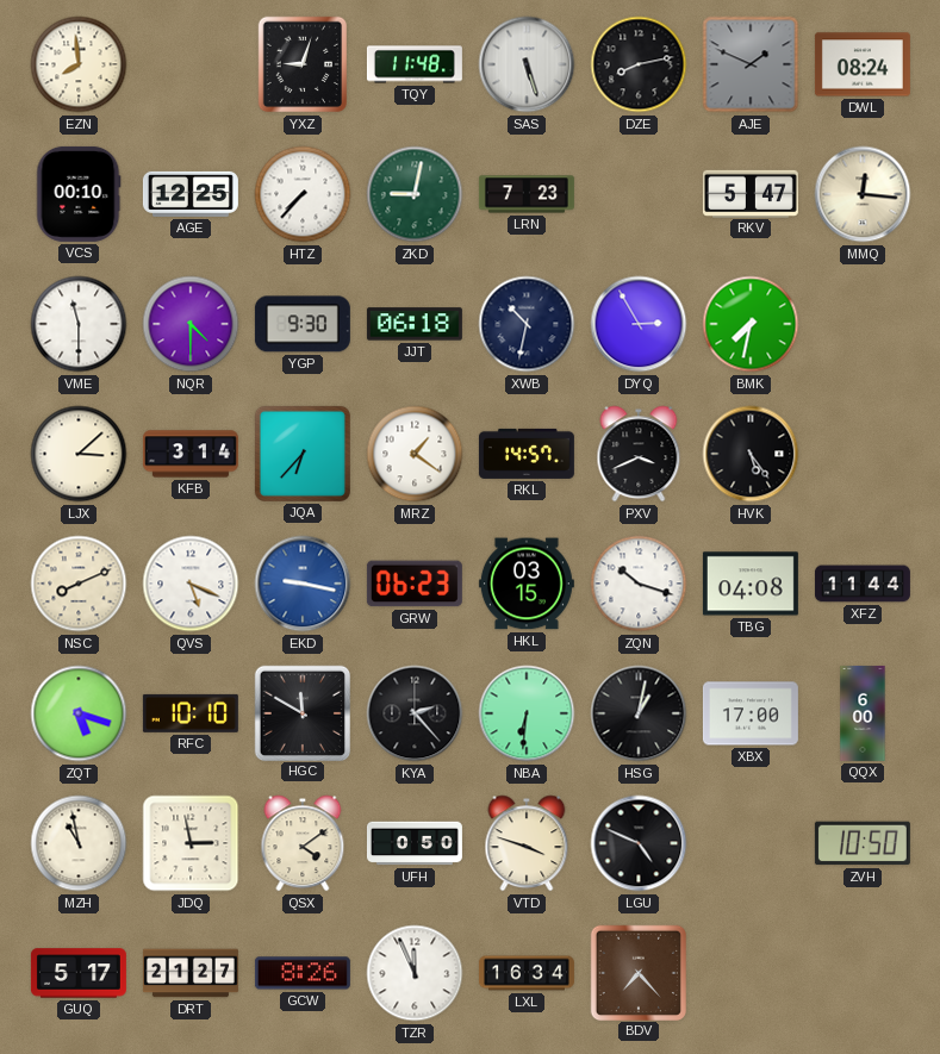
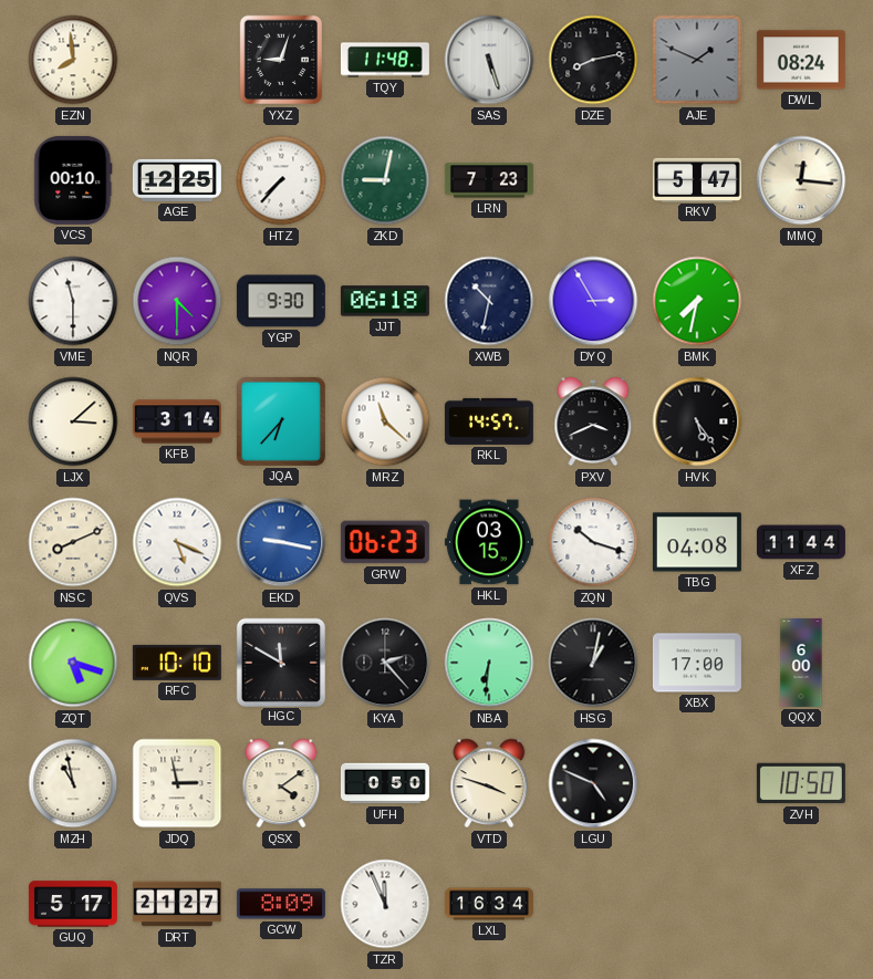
MRZ: 1:21 -> 11:22 (385, 421)
GCW: 8:26 -> 8:09 (281, 904)
BDV: 7:23 -> none (637, 972)
